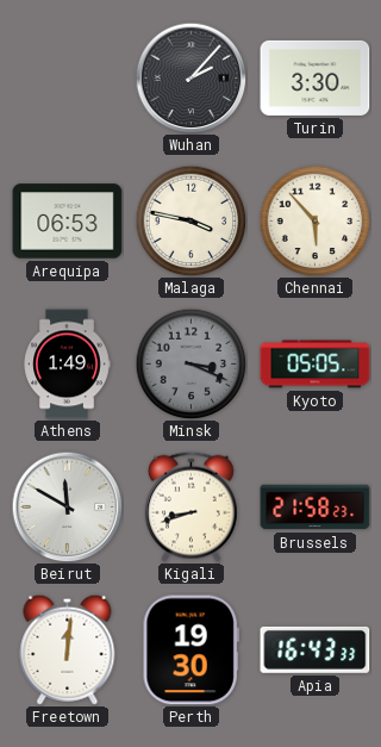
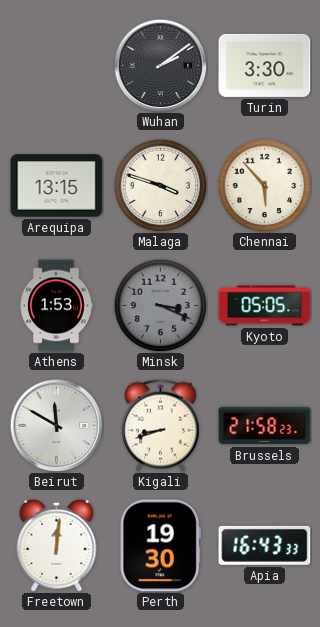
Wuhan: 2:07 -> 2:09 (160, 65)
Arequipa: 06:53 -> 13:15 (57, 186)
Malaga: 3:47 -> 3:48 (160, 185)
Athens: 1:49 -> 1:53 (56, 306)
